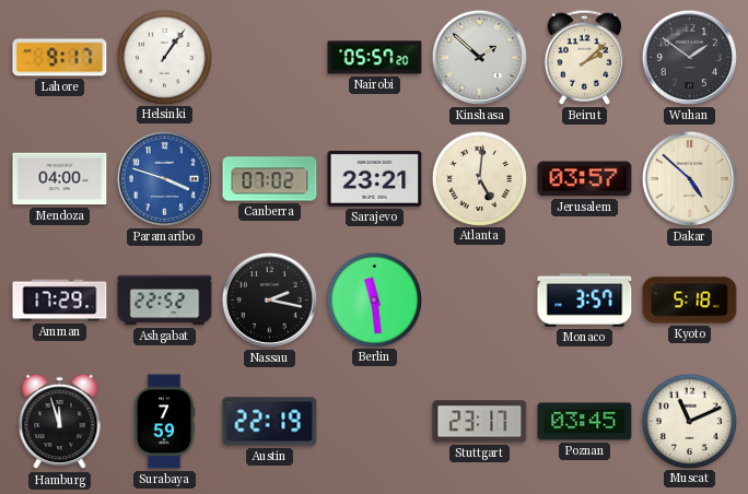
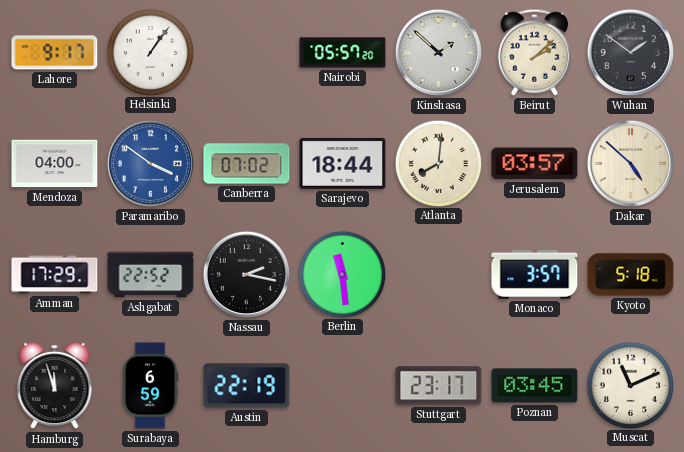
Paramaribo: 3:48 -> 3:51 (150, 163)
Sarajevo: 23:21 -> 18:44 (343, 163)
Atlanta: 5:01 -> 8:01 (438, 163)
Surabaya: 7:59 -> 6:59 (150, 386)
